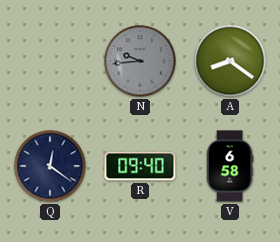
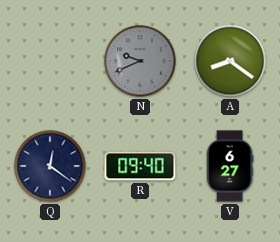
N: 9:44 -> 9:41 (140, 61)
V: 6:58 -> 6:27 (230, 166)
